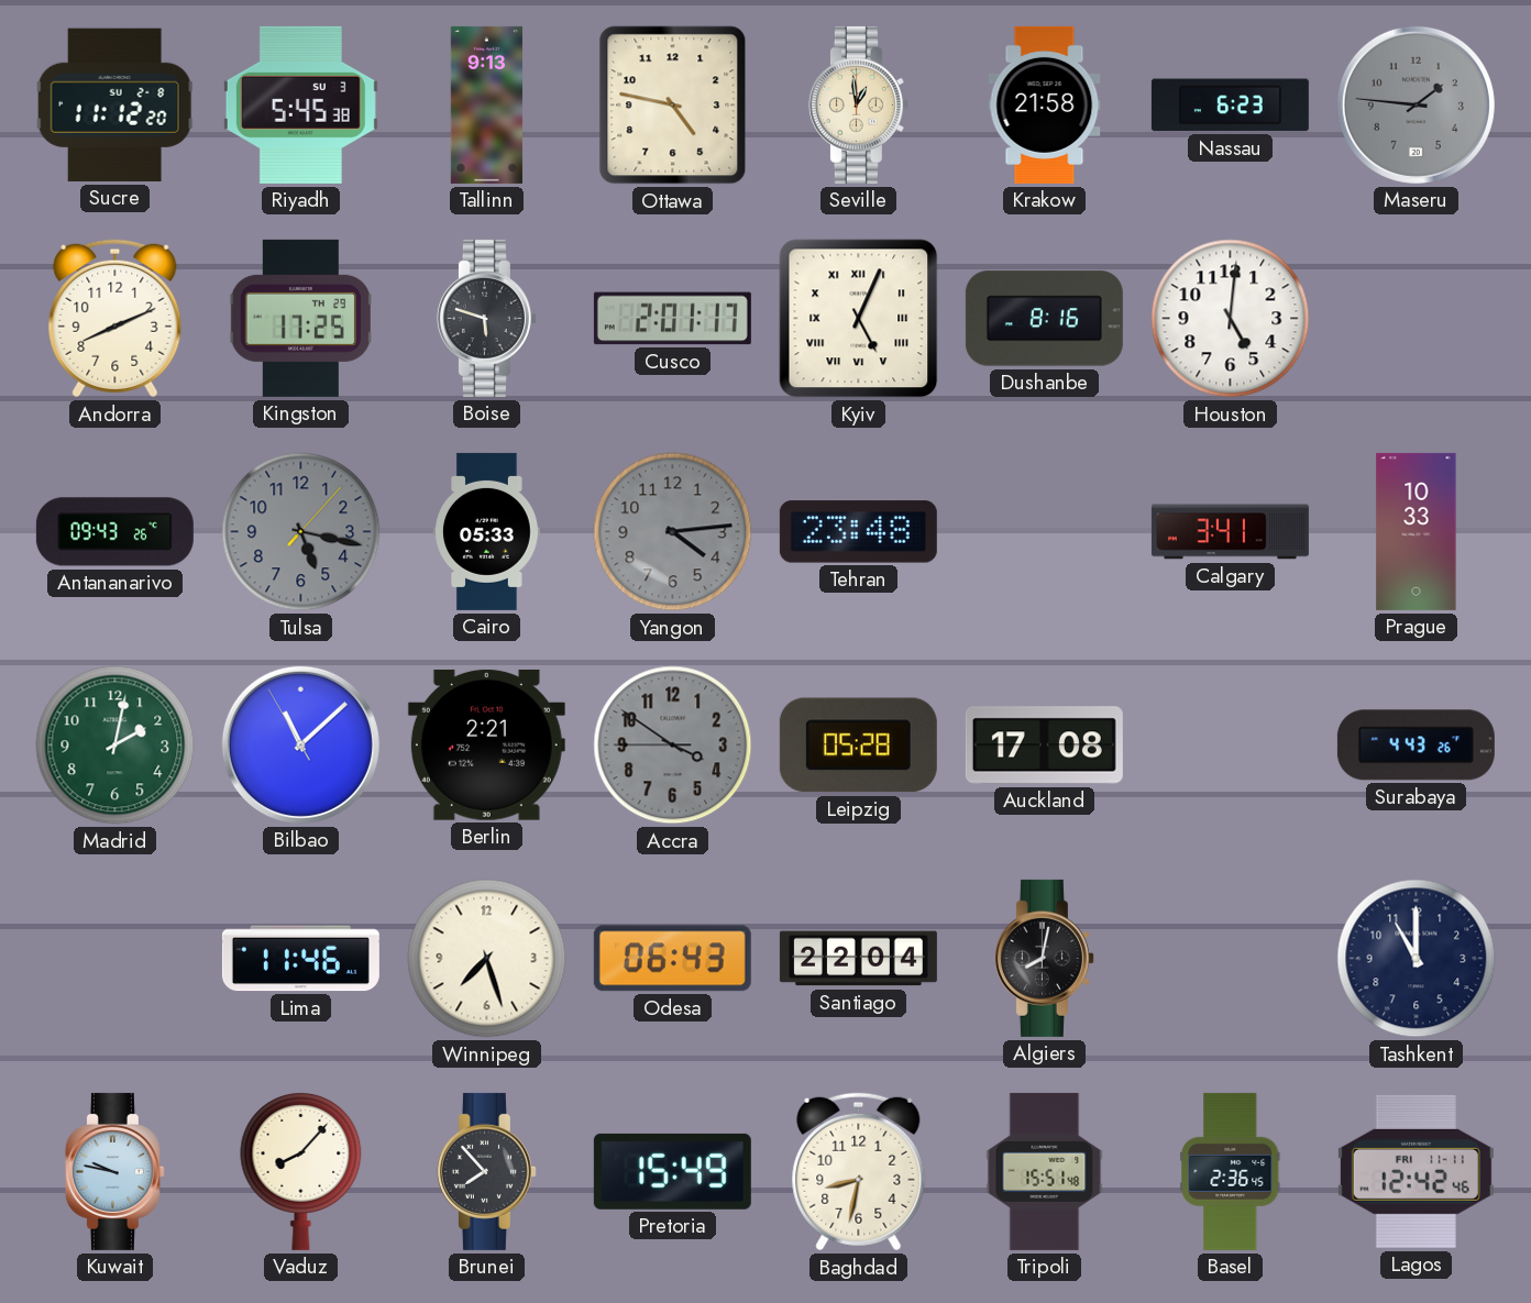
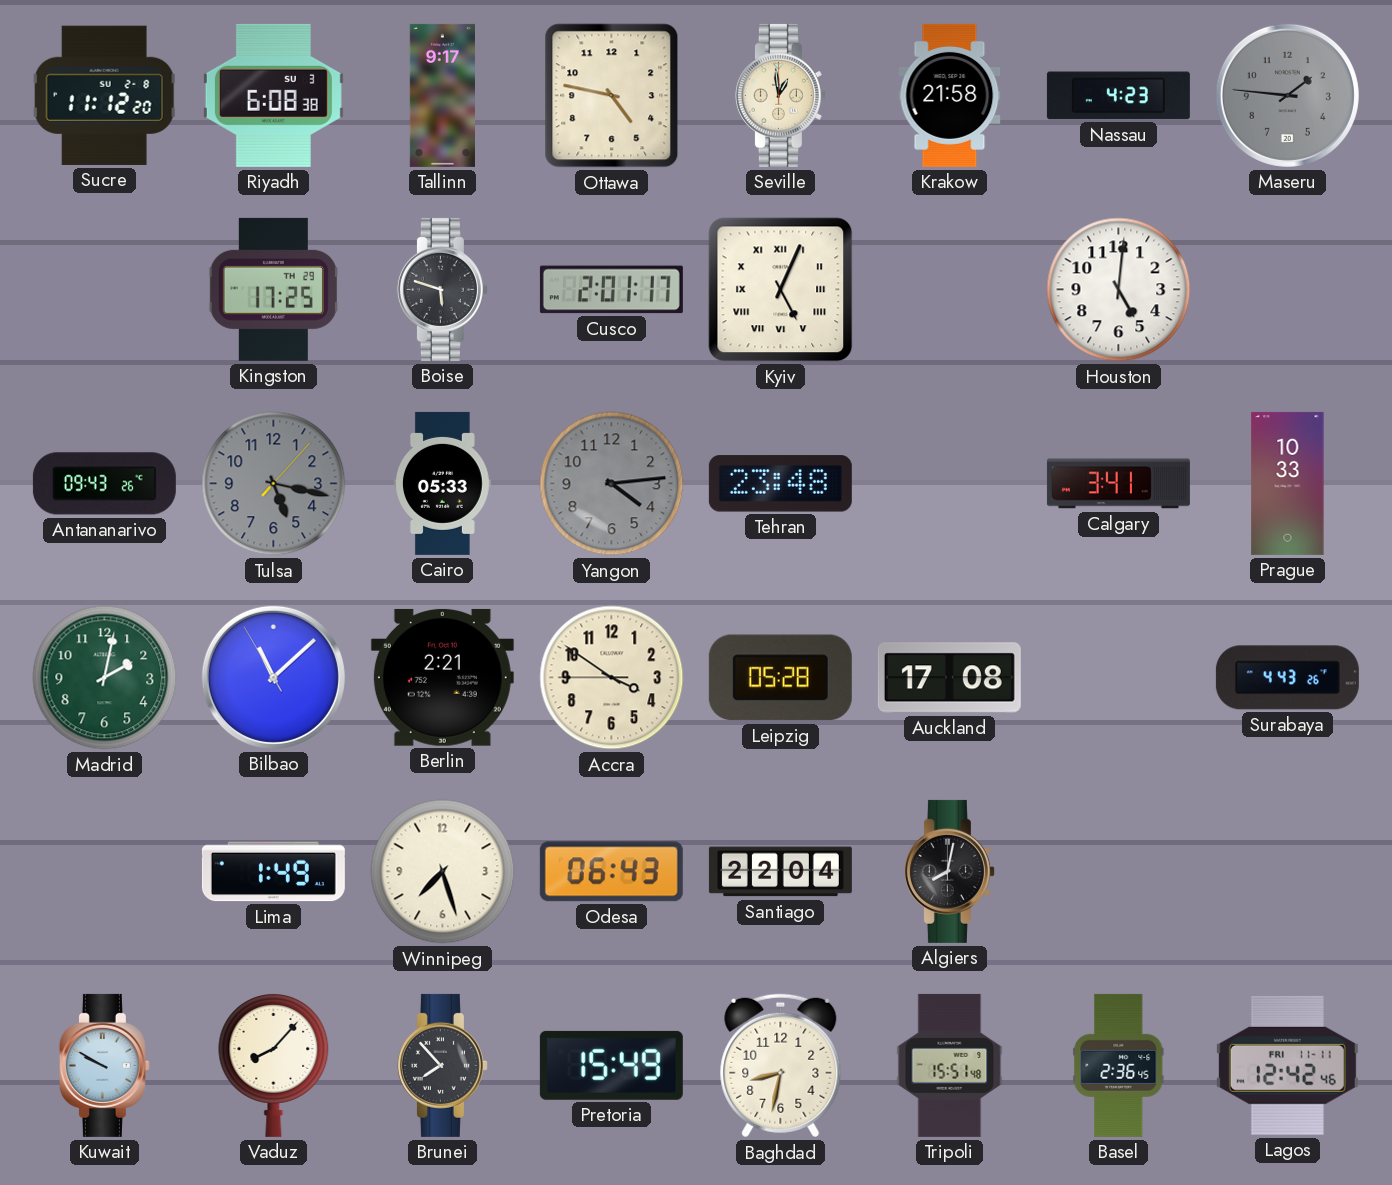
Riyadh: 5:45 -> 6:08 (273, 95)
Tallinn: 9:13 -> 9:17 (442, 95)
Nassau: 6:23 -> 4:23 (1118, 96)
Andorra: 8:11 -> none (115, 319)
Dushanbe: 8:16 -> none (1044, 319)
Accra dial: grey -> cream (612, 678)
Lima: 11:46 -> 1:49 (273, 872)
Tashkent: 11:00 -> none (1417, 959)
Kuwait: 9:47 -> 9:50 (104, 1065)
